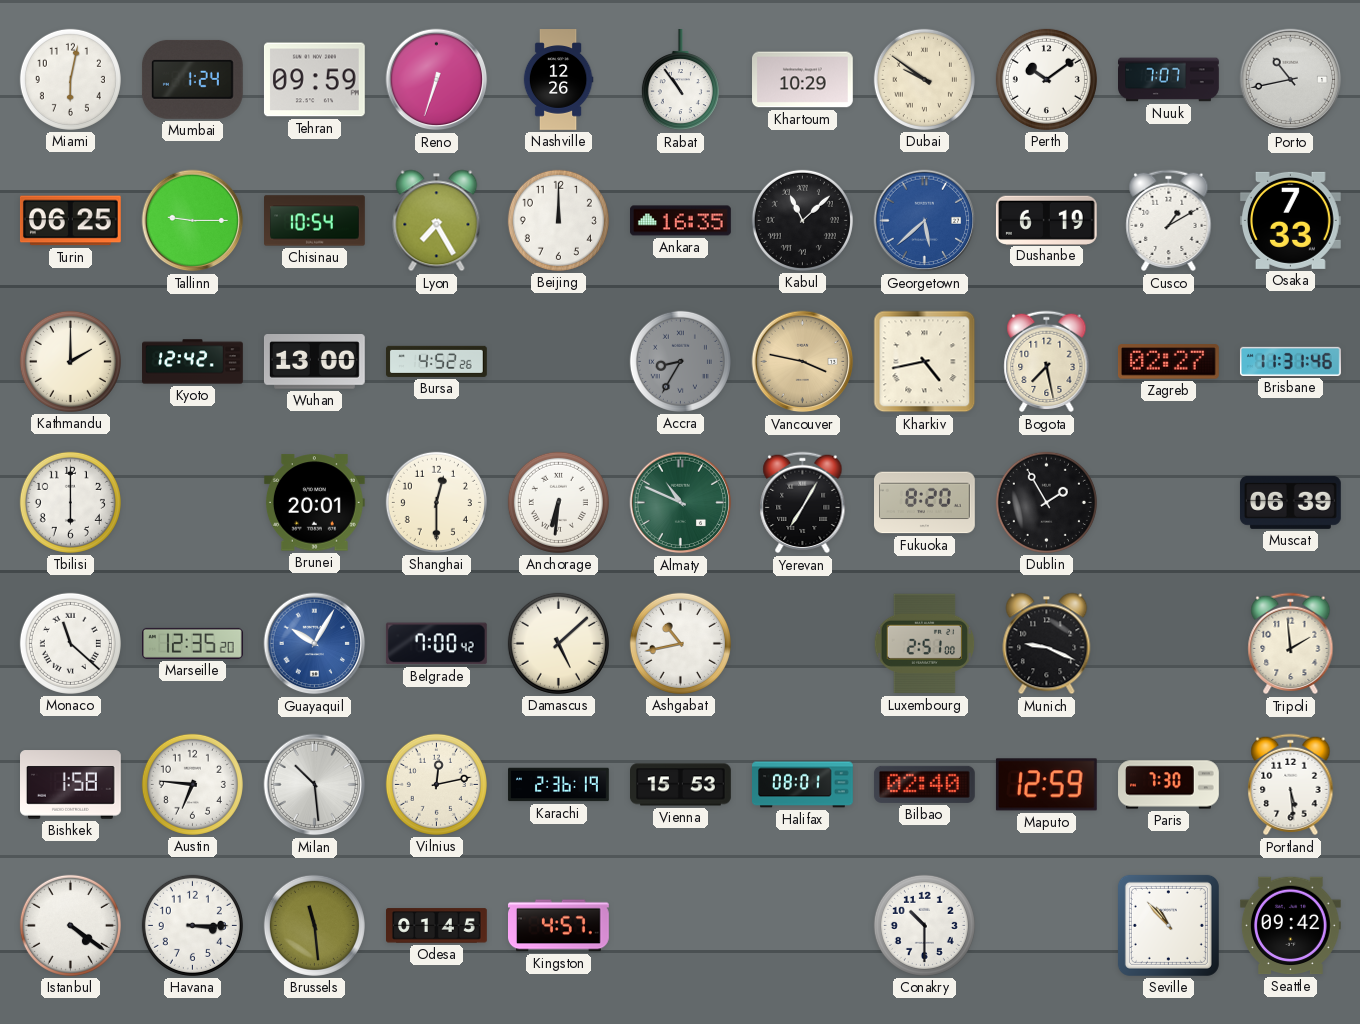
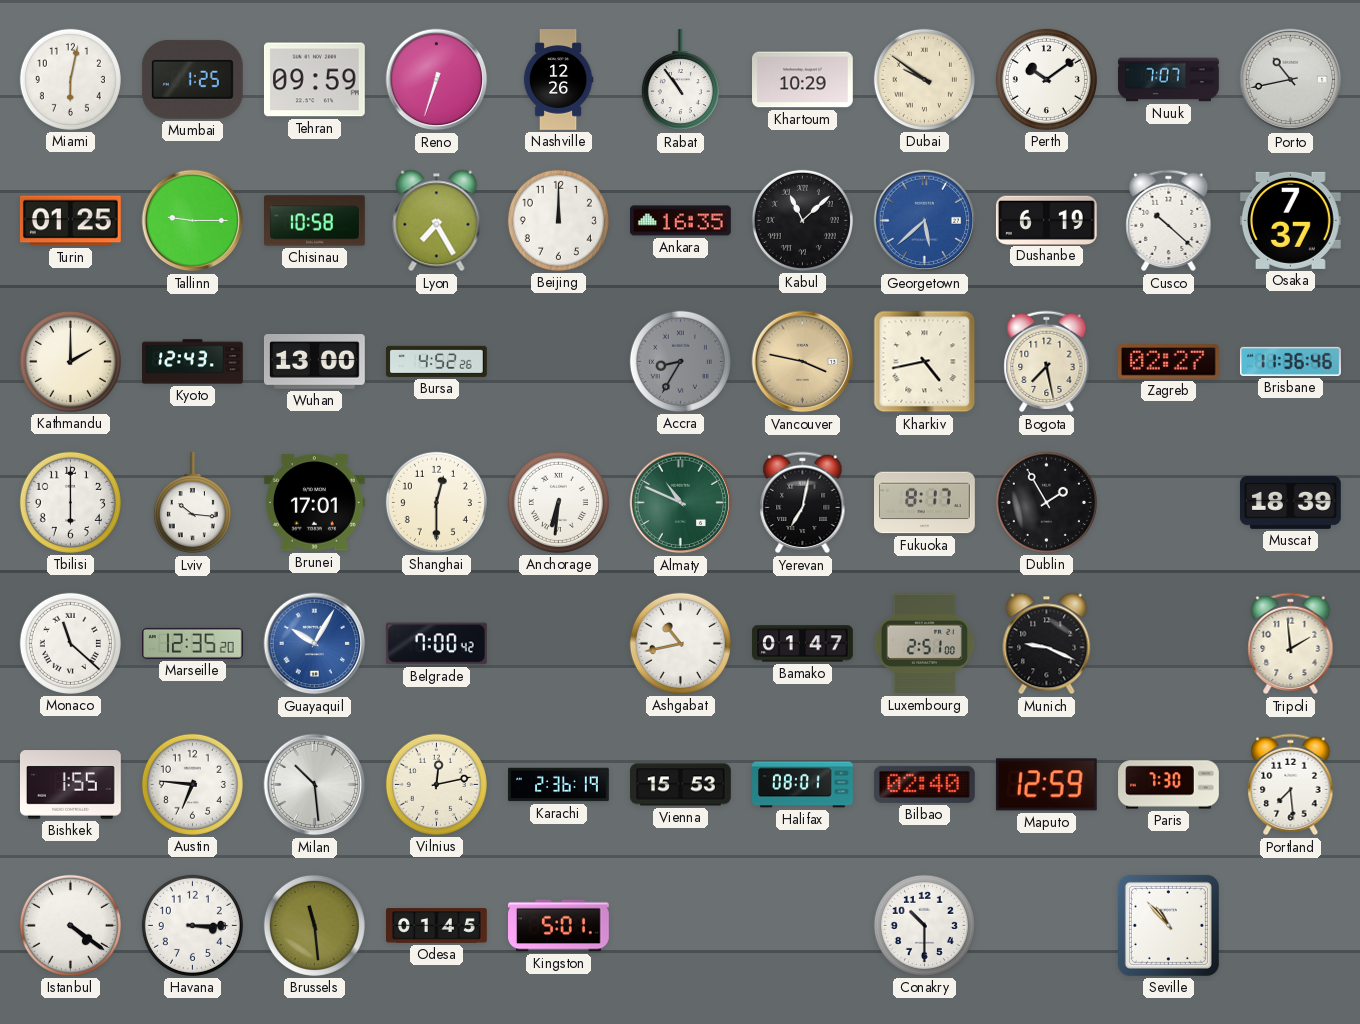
Mumbai: 1:24 -> 1:25 (192, 79)
Turin: 06:25 -> 01:25 (70, 221)
Chisinau: 10:54 -> 10:58 (315, 221)
Cusco: 1:10 -> 10:22 (1169, 221)
Osaka: 7:33 -> 7:37 (1290, 220)
Kyoto: 12:42 -> 12:43 (193, 362)
Brisbane: 11:31 -> 11:36 (1290, 361)
Lviv: none -> 10:16 (192, 504)
Brunei: 20:01 -> 17:01 (314, 503)
Yerevan: 7:05 -> 7:02 (803, 503)
Fukuoka: 8:20 -> 8:17 (925, 503)
Muscat: 06:39 -> 18:39 (1290, 502)
Damascus: 5:08 -> none (558, 643)
Bamako: none -> 01:47 (803, 644)
Bishkek: 1:58 -> 1:55 (71, 785)
Portland: 5:29 -> 7:29 (1291, 785)
Kingston: 4:57 -> 5:01 (559, 926)
Seattle: 09:42 -> none (1291, 926)
